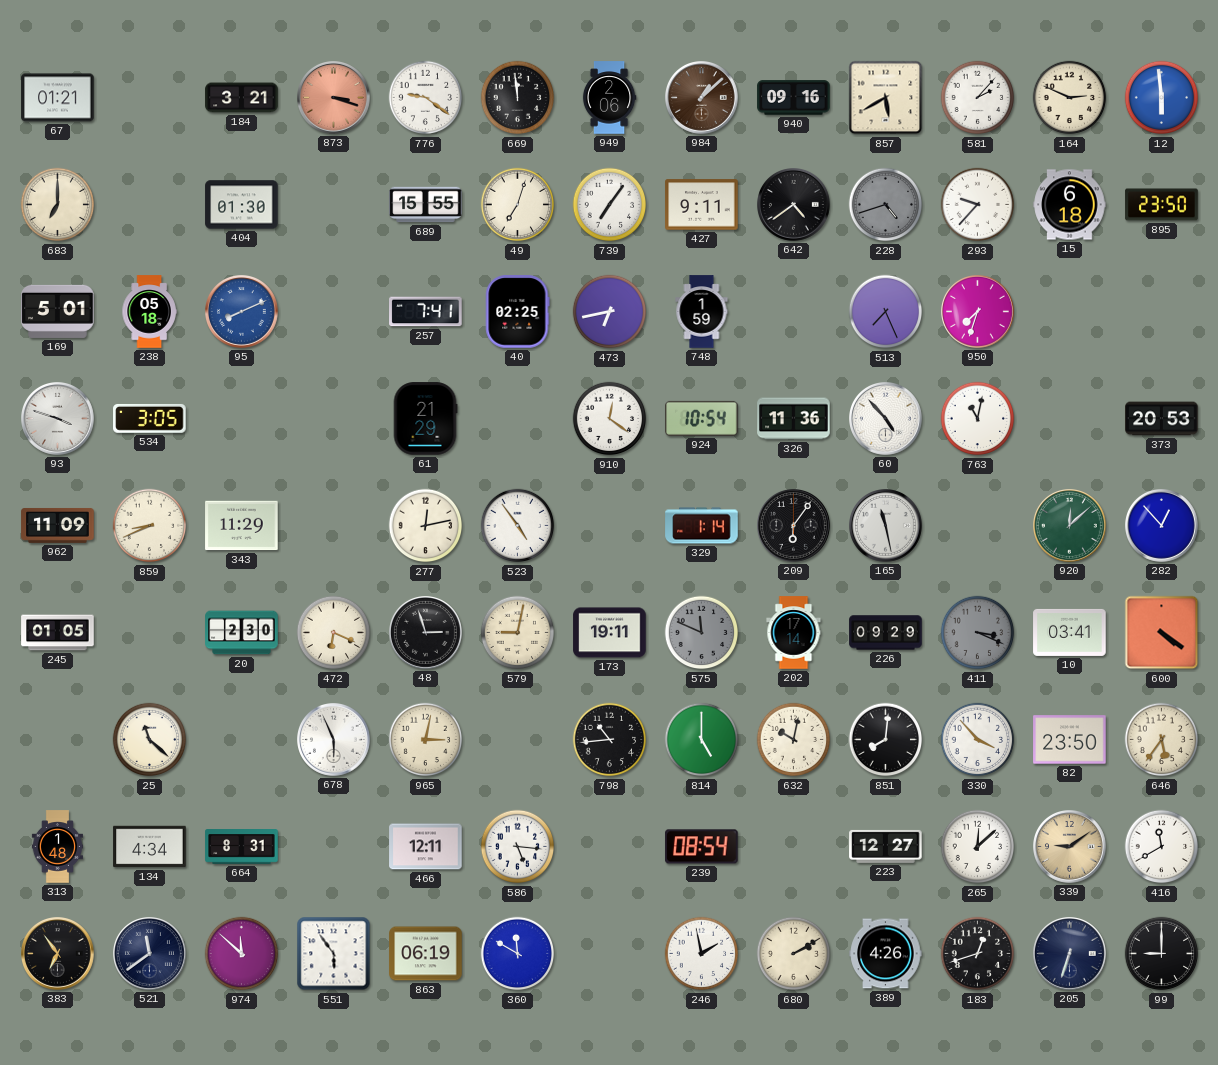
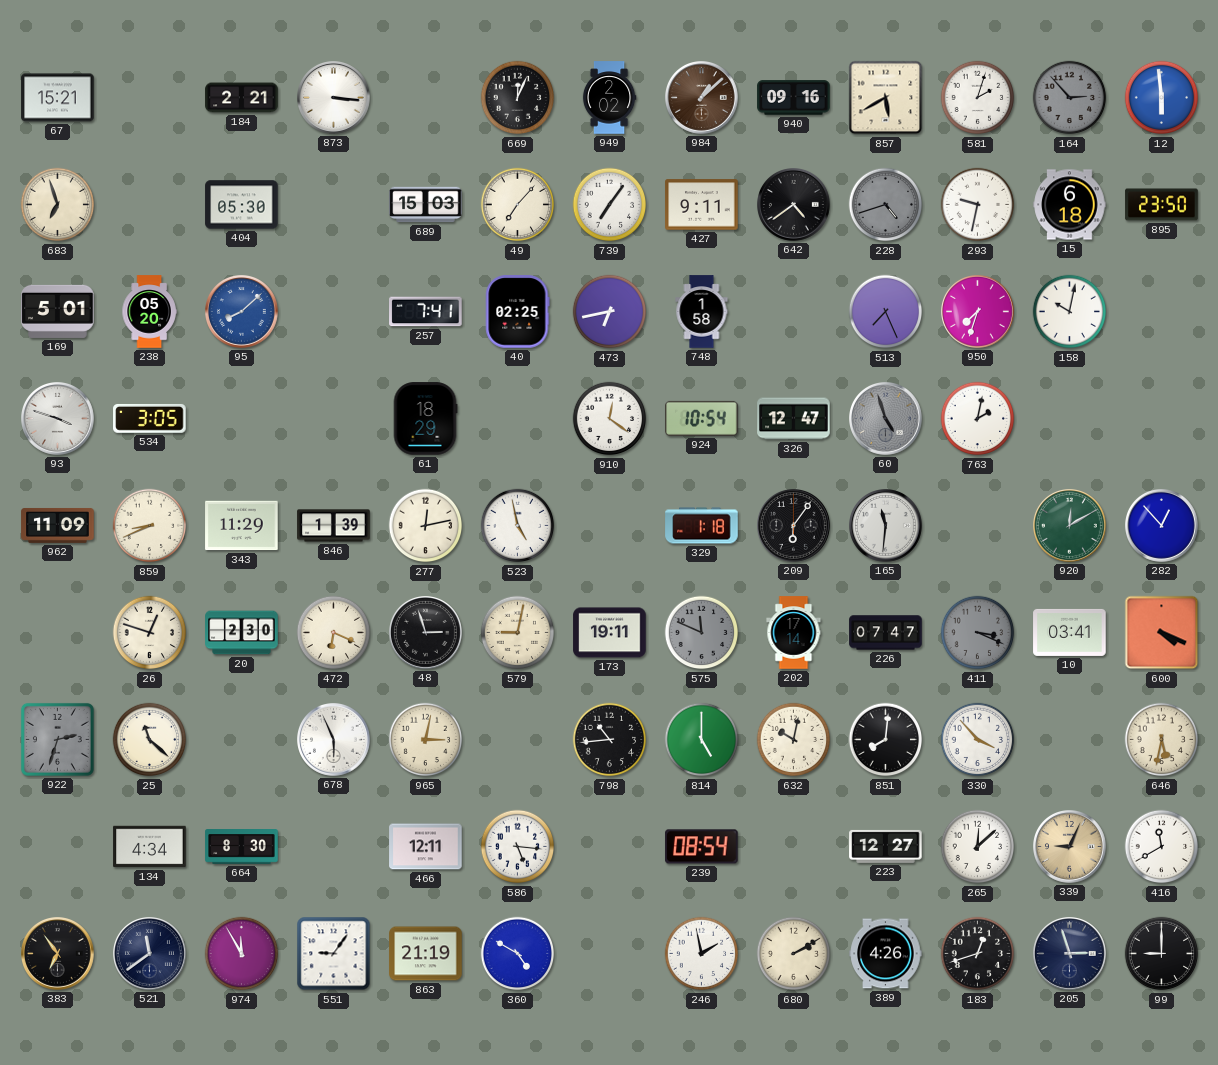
67: 01:21 -> 15:21 (58, 98)
184: 3:21 -> 2:21 (242, 98)
873: 3:18 -> 3:16 (334, 98)
873 dial: salmon -> white (334, 98)
776: 9:21 -> none (426, 98)
669: 11:59 -> 12:04 (518, 98)
949: 2:06 -> 2:02 (609, 98)
581: 2:07 -> 2:03 (978, 98)
164: 2:49 -> 2:53 (1070, 98)
164 dial: cream -> grey (1070, 98)
683: 7:00 -> 6:57 (58, 205)
404: 01:30 -> 05:30 (242, 205)
689: 15:55 -> 15:03 (426, 205)
49: 7:03 -> 7:07 (518, 205)
293: 9:37 -> 9:32 (978, 205)
238: 05:18 -> 05:20 (149, 312)
95: 8:11 -> 8:08 (242, 312)
748: 1:59 -> 1:58 (702, 312)
158: none -> 10:02 (1070, 312)
61: 21:29 -> 18:29 (425, 419)
326: 11:36 -> 12:47 (794, 419)
60: 4:53 -> 4:57 (886, 419)
60 dial: white -> grey (886, 419)
763: 11:02 -> 2:02 (978, 419)
373: 20:53 -> none (1162, 419)
846: none -> 1:39 (334, 526)
523: 4:54 -> 4:58 (518, 526)
329: 1:14 -> 1:18 (702, 526)
165: 11:28 -> 11:31 (886, 526)
920: 12:08 -> 12:10 (1070, 526)
245: 01:05 -> none (58, 633)
26: none -> 12:48 (150, 633)
226: 09:29 -> 07:47 (886, 633)
600: 4:21 -> 4:19 (1162, 633)
922: none -> 2:33 (57, 739)
82: 23:50 -> none (1070, 740)
646: 5:36 -> 5:32 (1162, 740)
313: 1:48 -> none (58, 847)
664: 8:31 -> 8:30 (242, 847)
339: 9:09 -> 9:04 (1070, 847)
974: 11:52 -> 11:55 (242, 954)
551: 5:54 -> 9:06 (334, 954)
863: 06:19 -> 21:19 (426, 954)
360: 11:50 -> 4:50 (518, 954)
205: 6:33 -> 2:57 (1070, 954)
